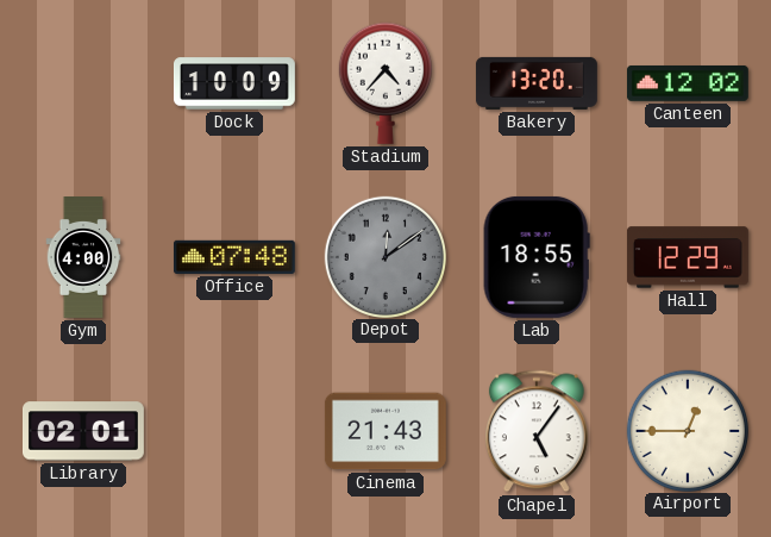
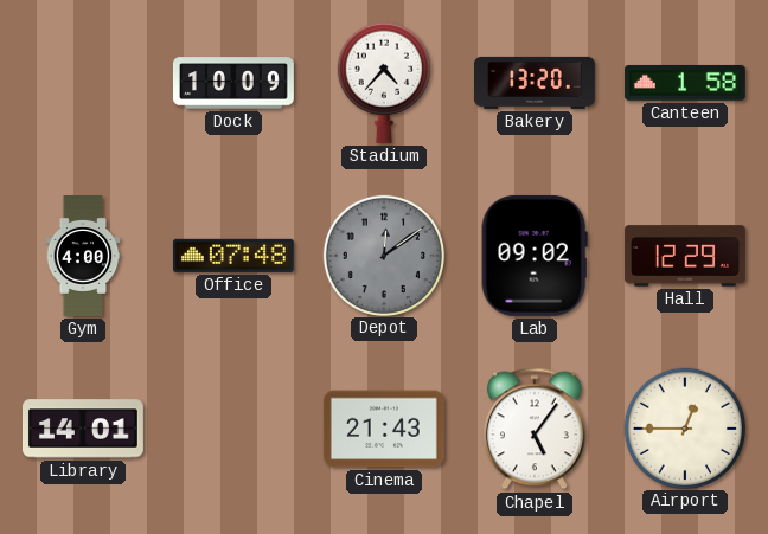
Canteen: 12:02 -> 1:58 (685, 83)
Lab: 18:55 -> 09:02 (535, 256)
Library: 02:01 -> 14:01 (83, 429)
